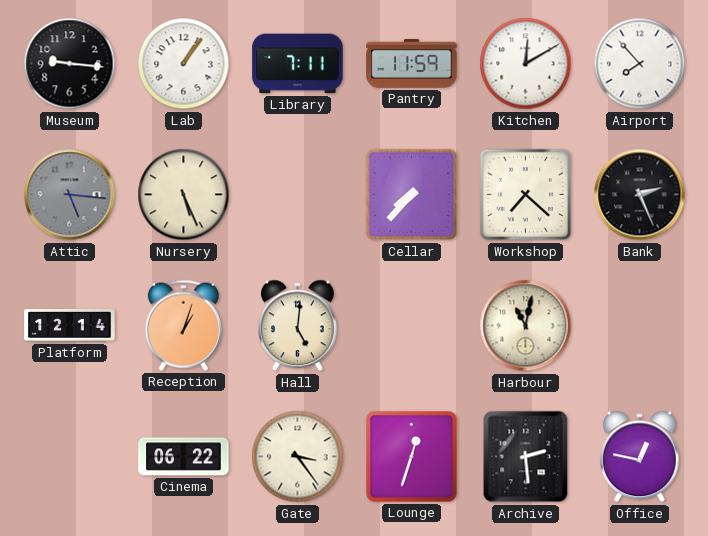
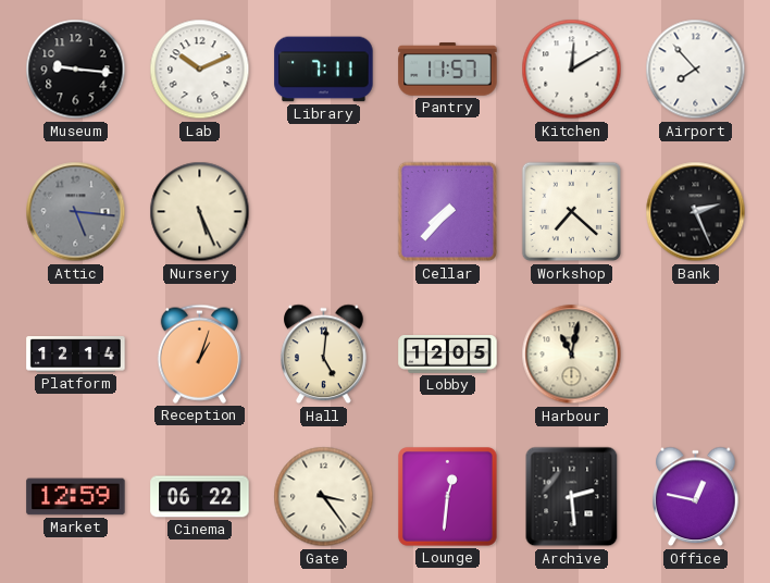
Lab: 1:06 -> 10:11 (200, 70)
Pantry: 11:59 -> 11:57 (448, 70)
Lobby: none -> 12:05 (448, 355)
Market: none -> 12:59 (76, 497)
Lounge: 12:33 -> 12:31 (448, 497)
